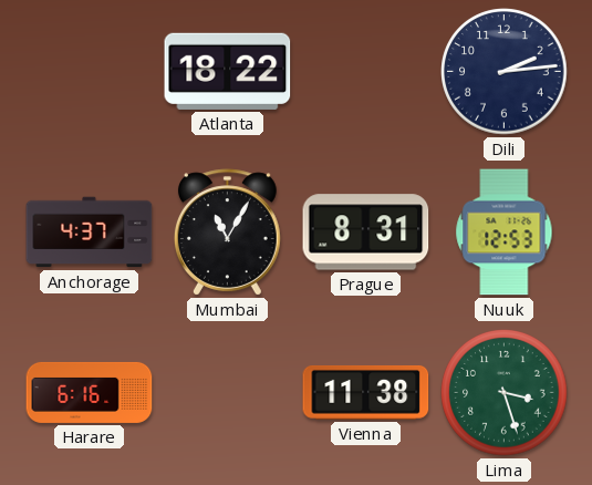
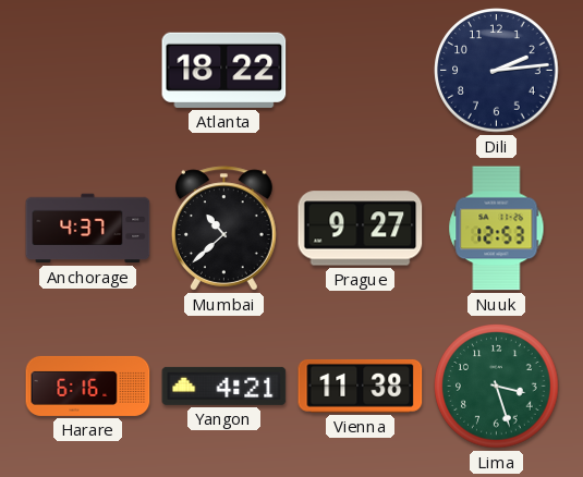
Mumbai: 11:05 -> 10:38 (223, 229)
Prague: 8:31 -> 9:27 (361, 229)
Yangon: none -> 4:21 (224, 386)
